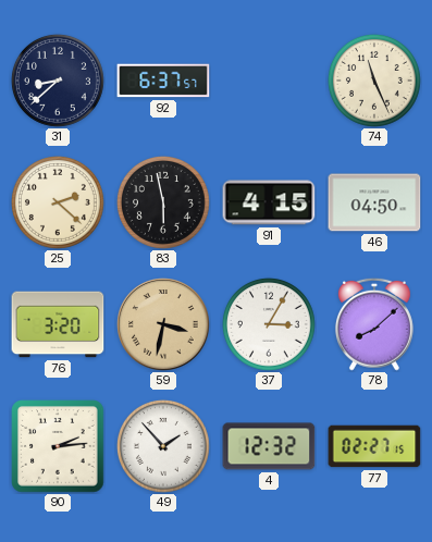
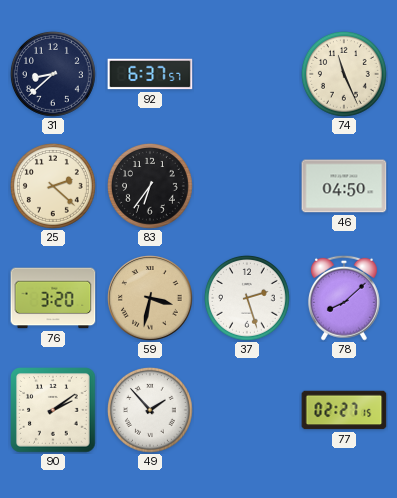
83: 5:58 -> 6:36 (150, 186)
91: 4:15 -> none (269, 202)
37: 3:05 -> 2:27 (247, 298)
90: 2:14 -> 2:09 (53, 410)
4: 12:32 -> none (269, 446)
